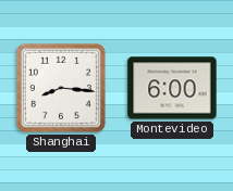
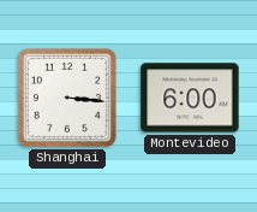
Shanghai: 8:16 -> 3:16 (67, 98)
